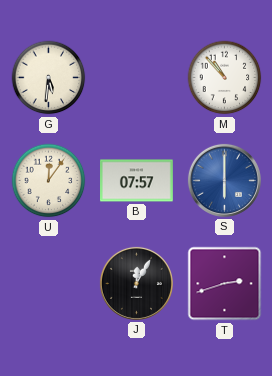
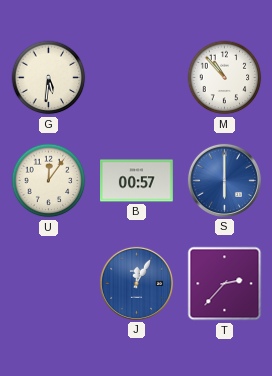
B: 07:57 -> 00:57 (137, 181)
J dial: black -> blue (136, 283)
T: 2:42 -> 2:37 (225, 284)
